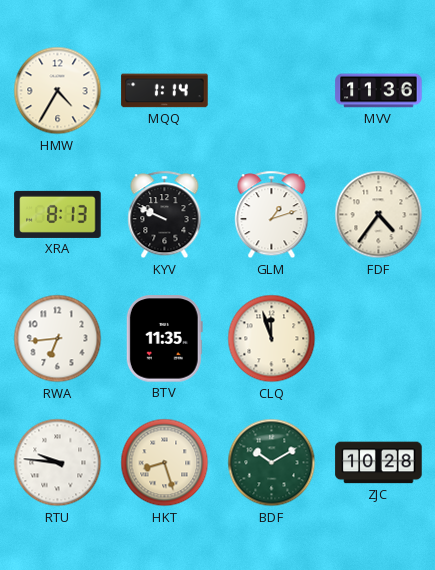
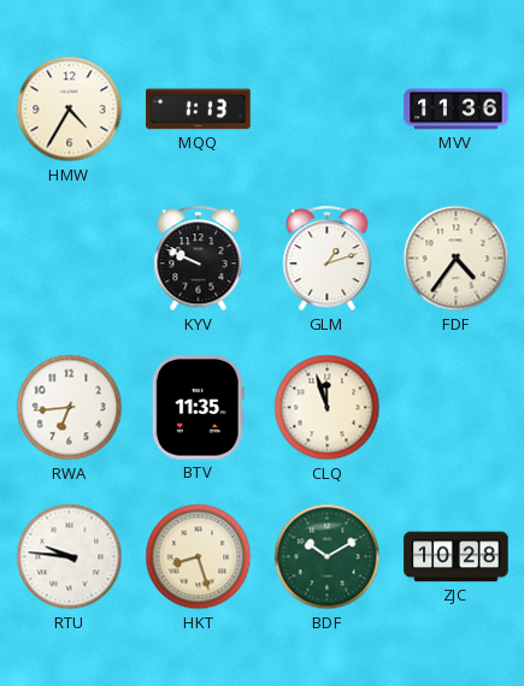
MQQ: 1:14 -> 1:13 (199, 110)
XRA: 8:13 -> none (58, 214)
